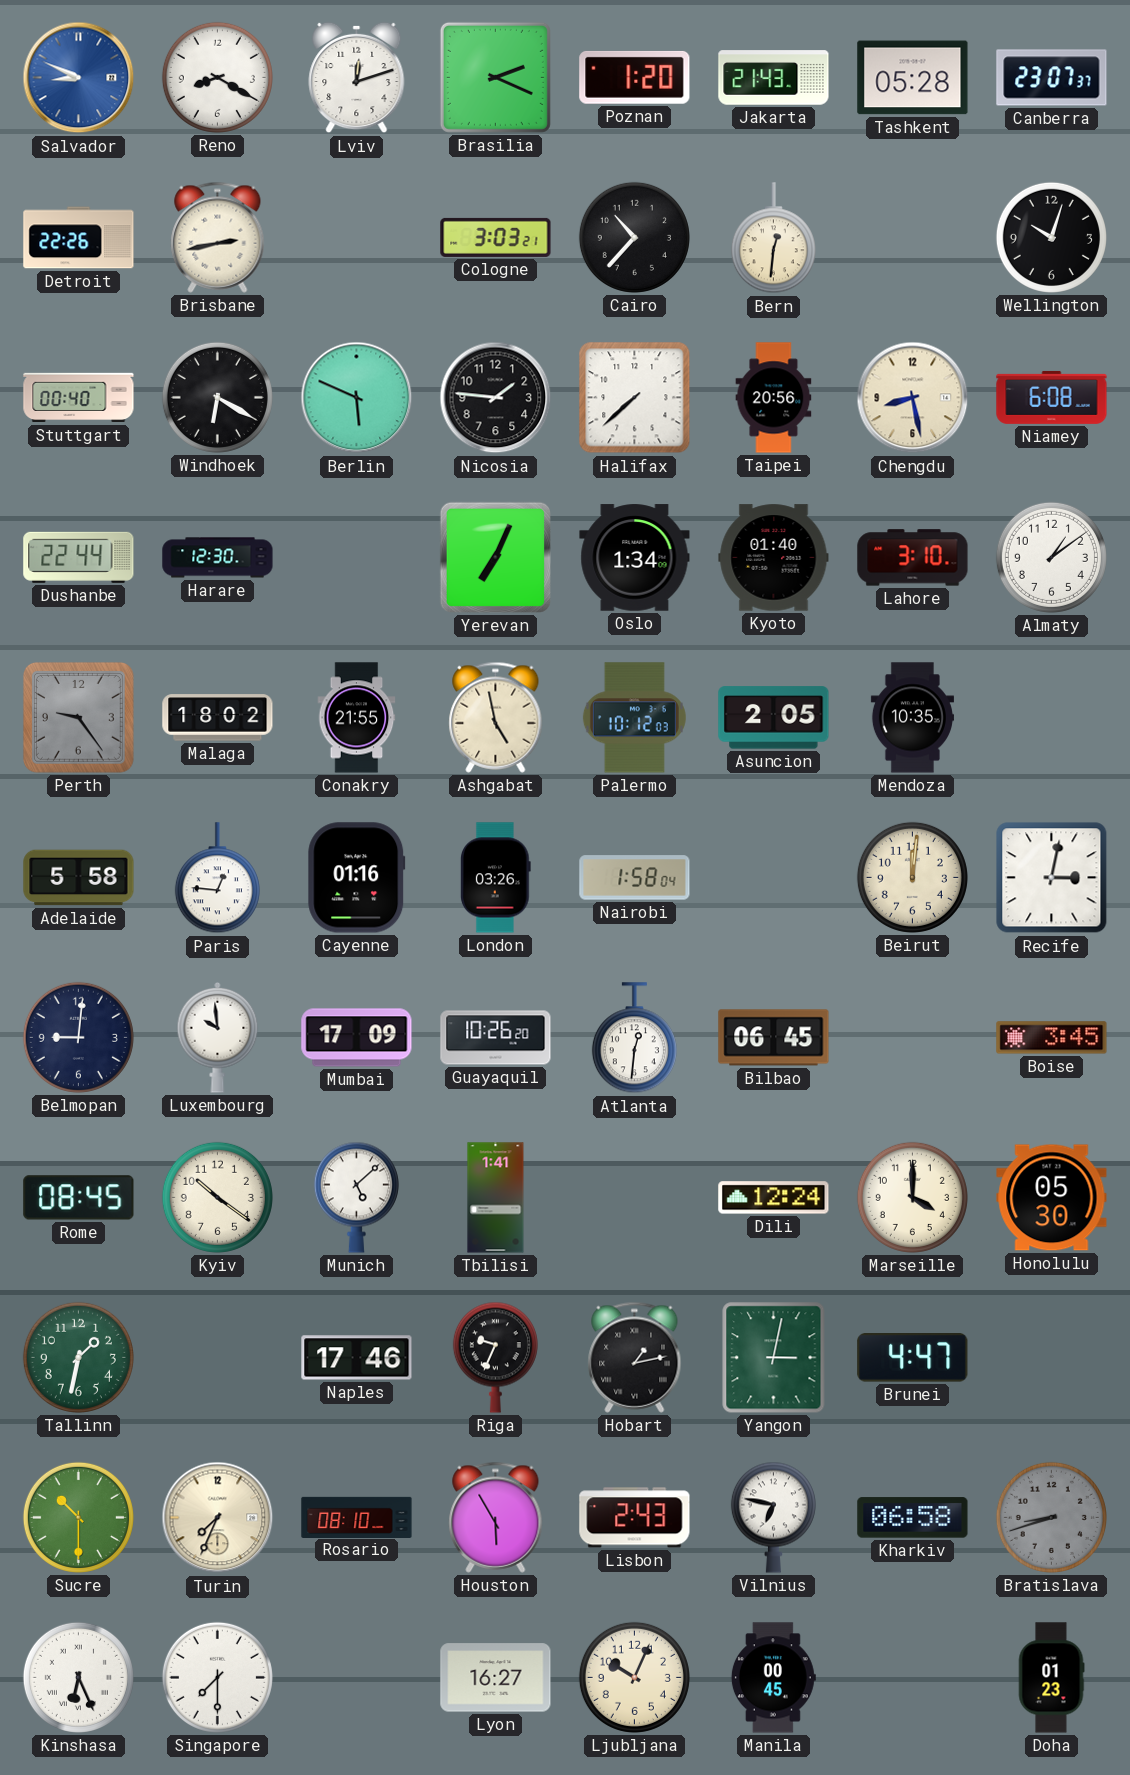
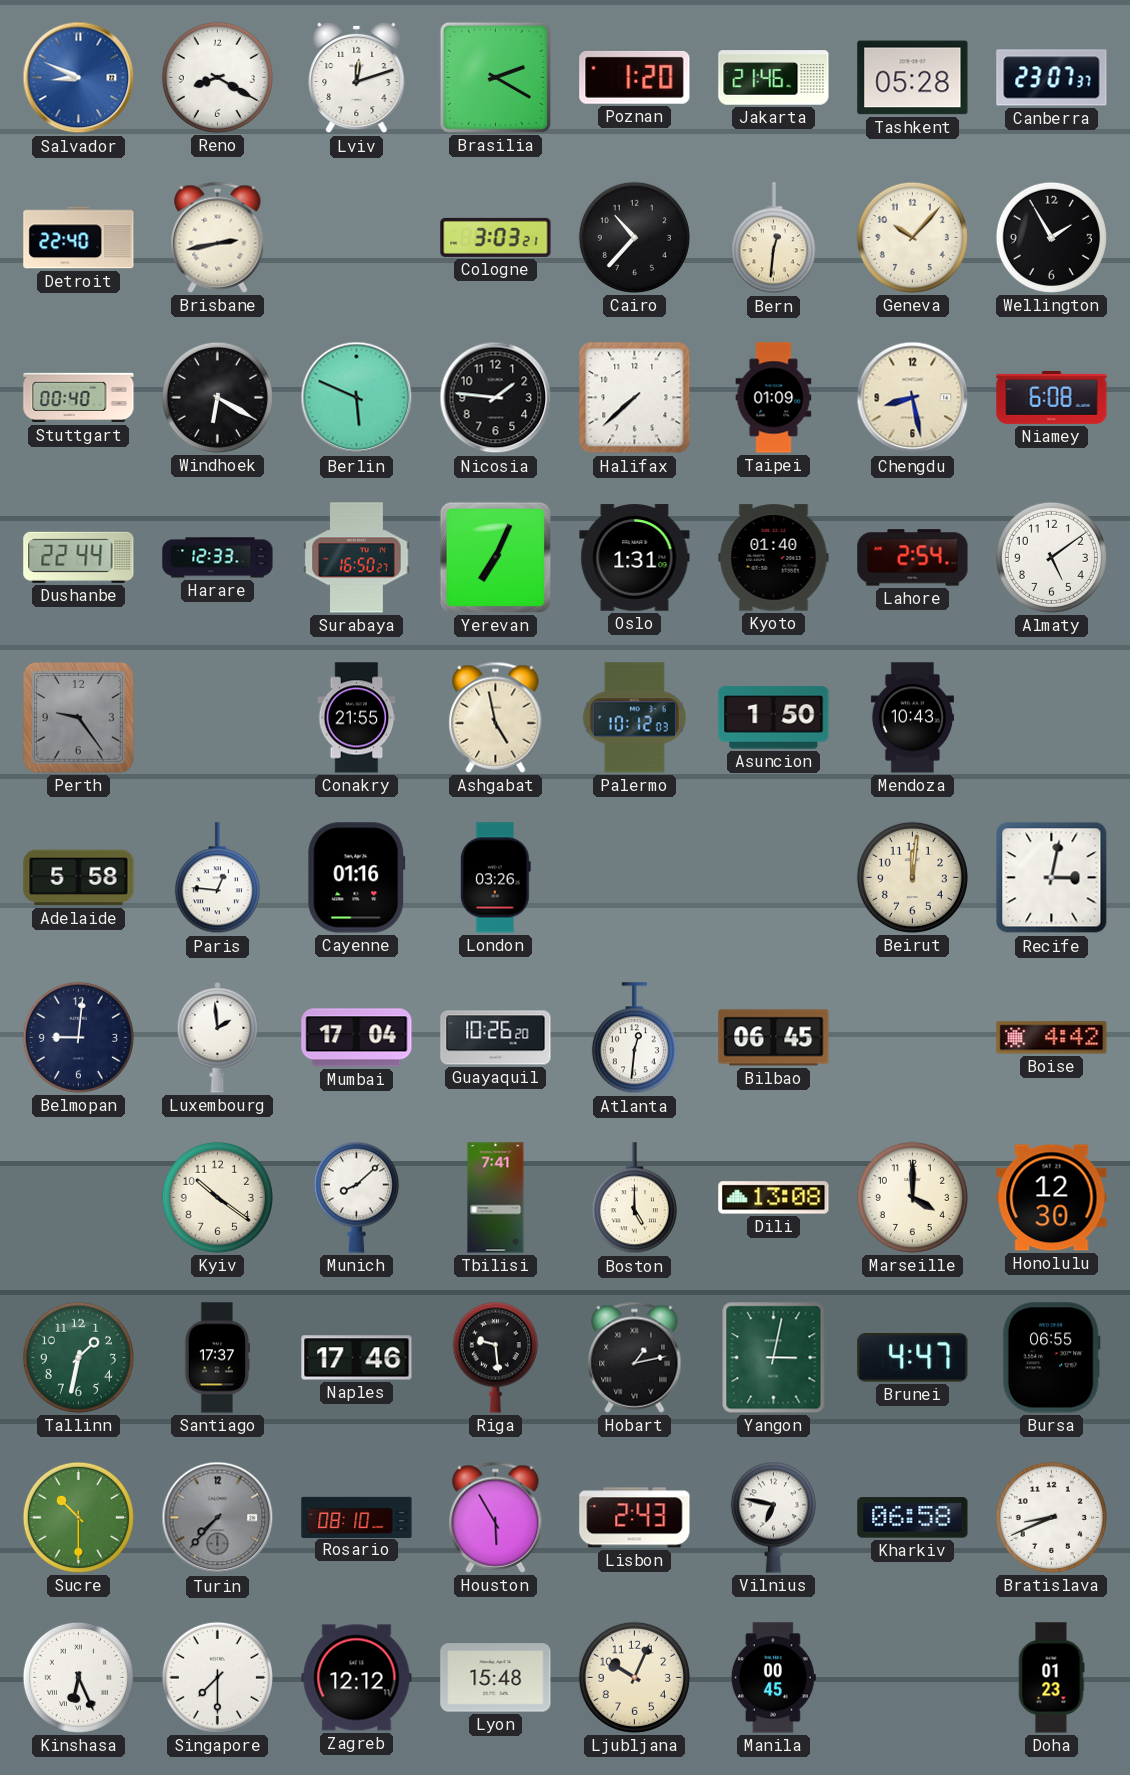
Brasilia: 2:19 -> 2:20 (495, 77)
Jakarta: 21:43 -> 21:46 (774, 78)
Detroit: 22:26 -> 22:40 (79, 238)
Geneva: none -> 10:07 (912, 237)
Wellington: 10:03 -> 1:55 (1051, 237)
Taipei: 20:56 -> 01:09 (774, 398)
Harare: 12:30 -> 12:33 (218, 558)
Surabaya: none -> 16:50 (357, 558)
Oslo: 1:34 -> 1:31 (635, 558)
Lahore: 3:10 -> 2:54 (913, 558)
Almaty: 1:09 -> 5:09 (1051, 557)
Malaga: 18:02 -> none (218, 718)
Asuncion: 2:05 -> 1:50 (774, 718)
Mendoza: 10:35 -> 10:43 (912, 718)
Nairobi: 1:58 -> none (635, 878)
Luxembourg: 9:59 -> 1:59 (218, 1037)
Mumbai: 17:09 -> 17:04 (357, 1038)
Boise: 3:45 -> 4:42 (1052, 1038)
Rome: 08:45 -> none (79, 1198)
Munich: 5:08 -> 8:08 (356, 1197)
Tbilisi: 1:41 -> 7:41 (496, 1198)
Boston: none -> 5:00 (634, 1198)
Dili: 12:24 -> 13:08 (774, 1198)
Honolulu: 05:30 -> 12:30 (1052, 1198)
Santiago: none -> 17:37 (217, 1358)
Riga: 9:34 -> 9:29 (495, 1357)
Bursa: none -> 06:55 (1051, 1358)
Turin: 7:34 -> 7:37 (218, 1518)
Turin dial: cream -> grey (218, 1518)
Bratislava: 8:42 -> 8:41 (1051, 1517)
Bratislava dial: grey -> white (1051, 1517)
Zagreb: none -> 12:12 (357, 1678)
Lyon: 16:27 -> 15:48 (496, 1678)
